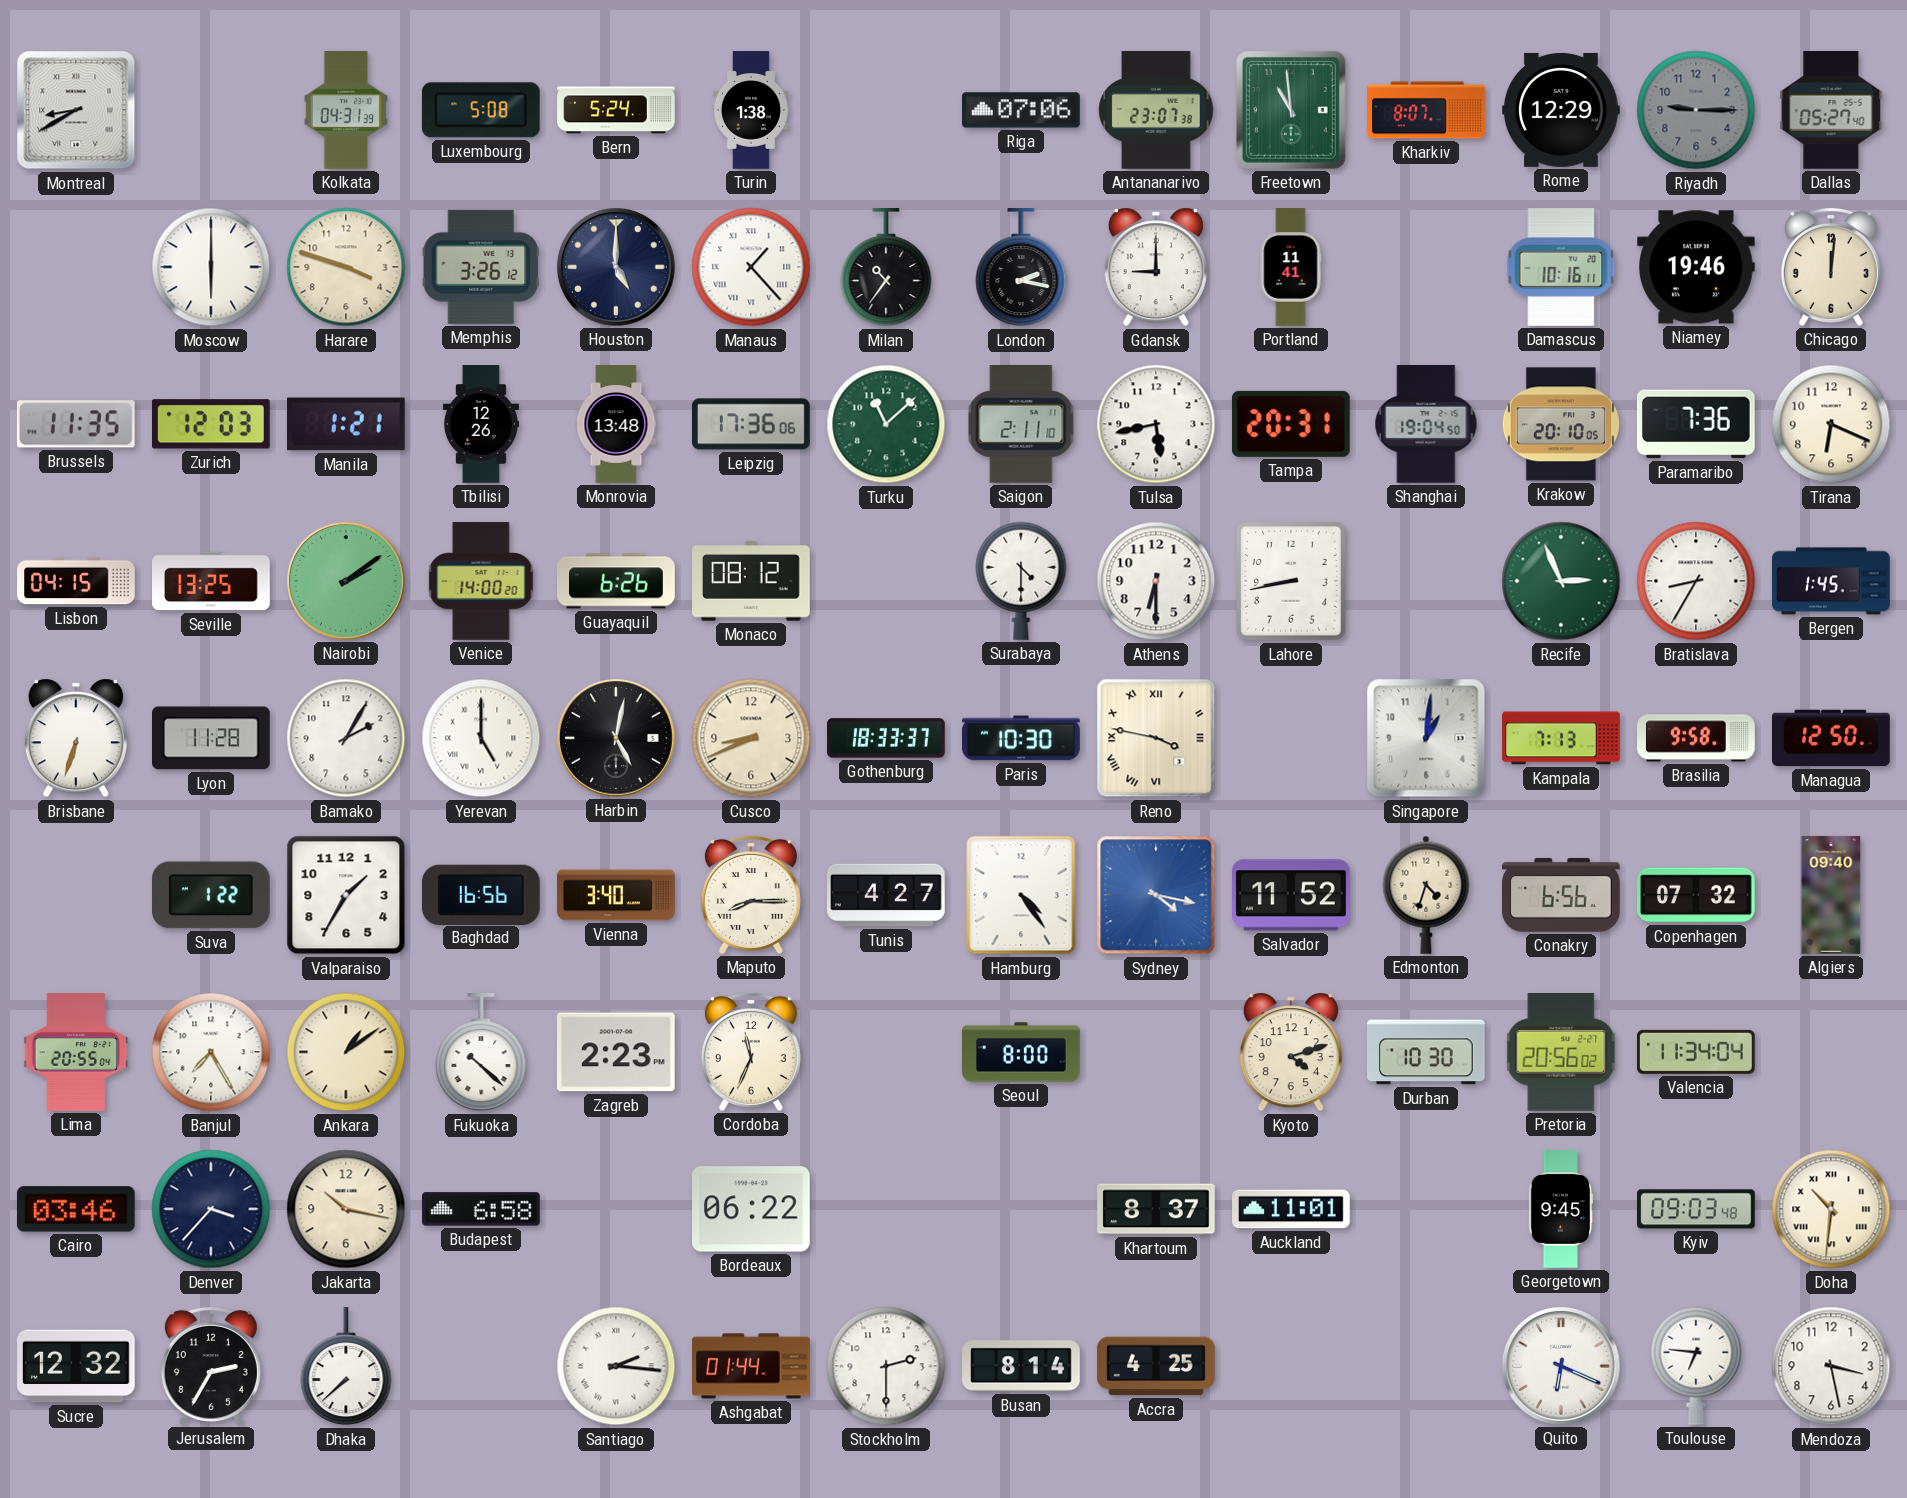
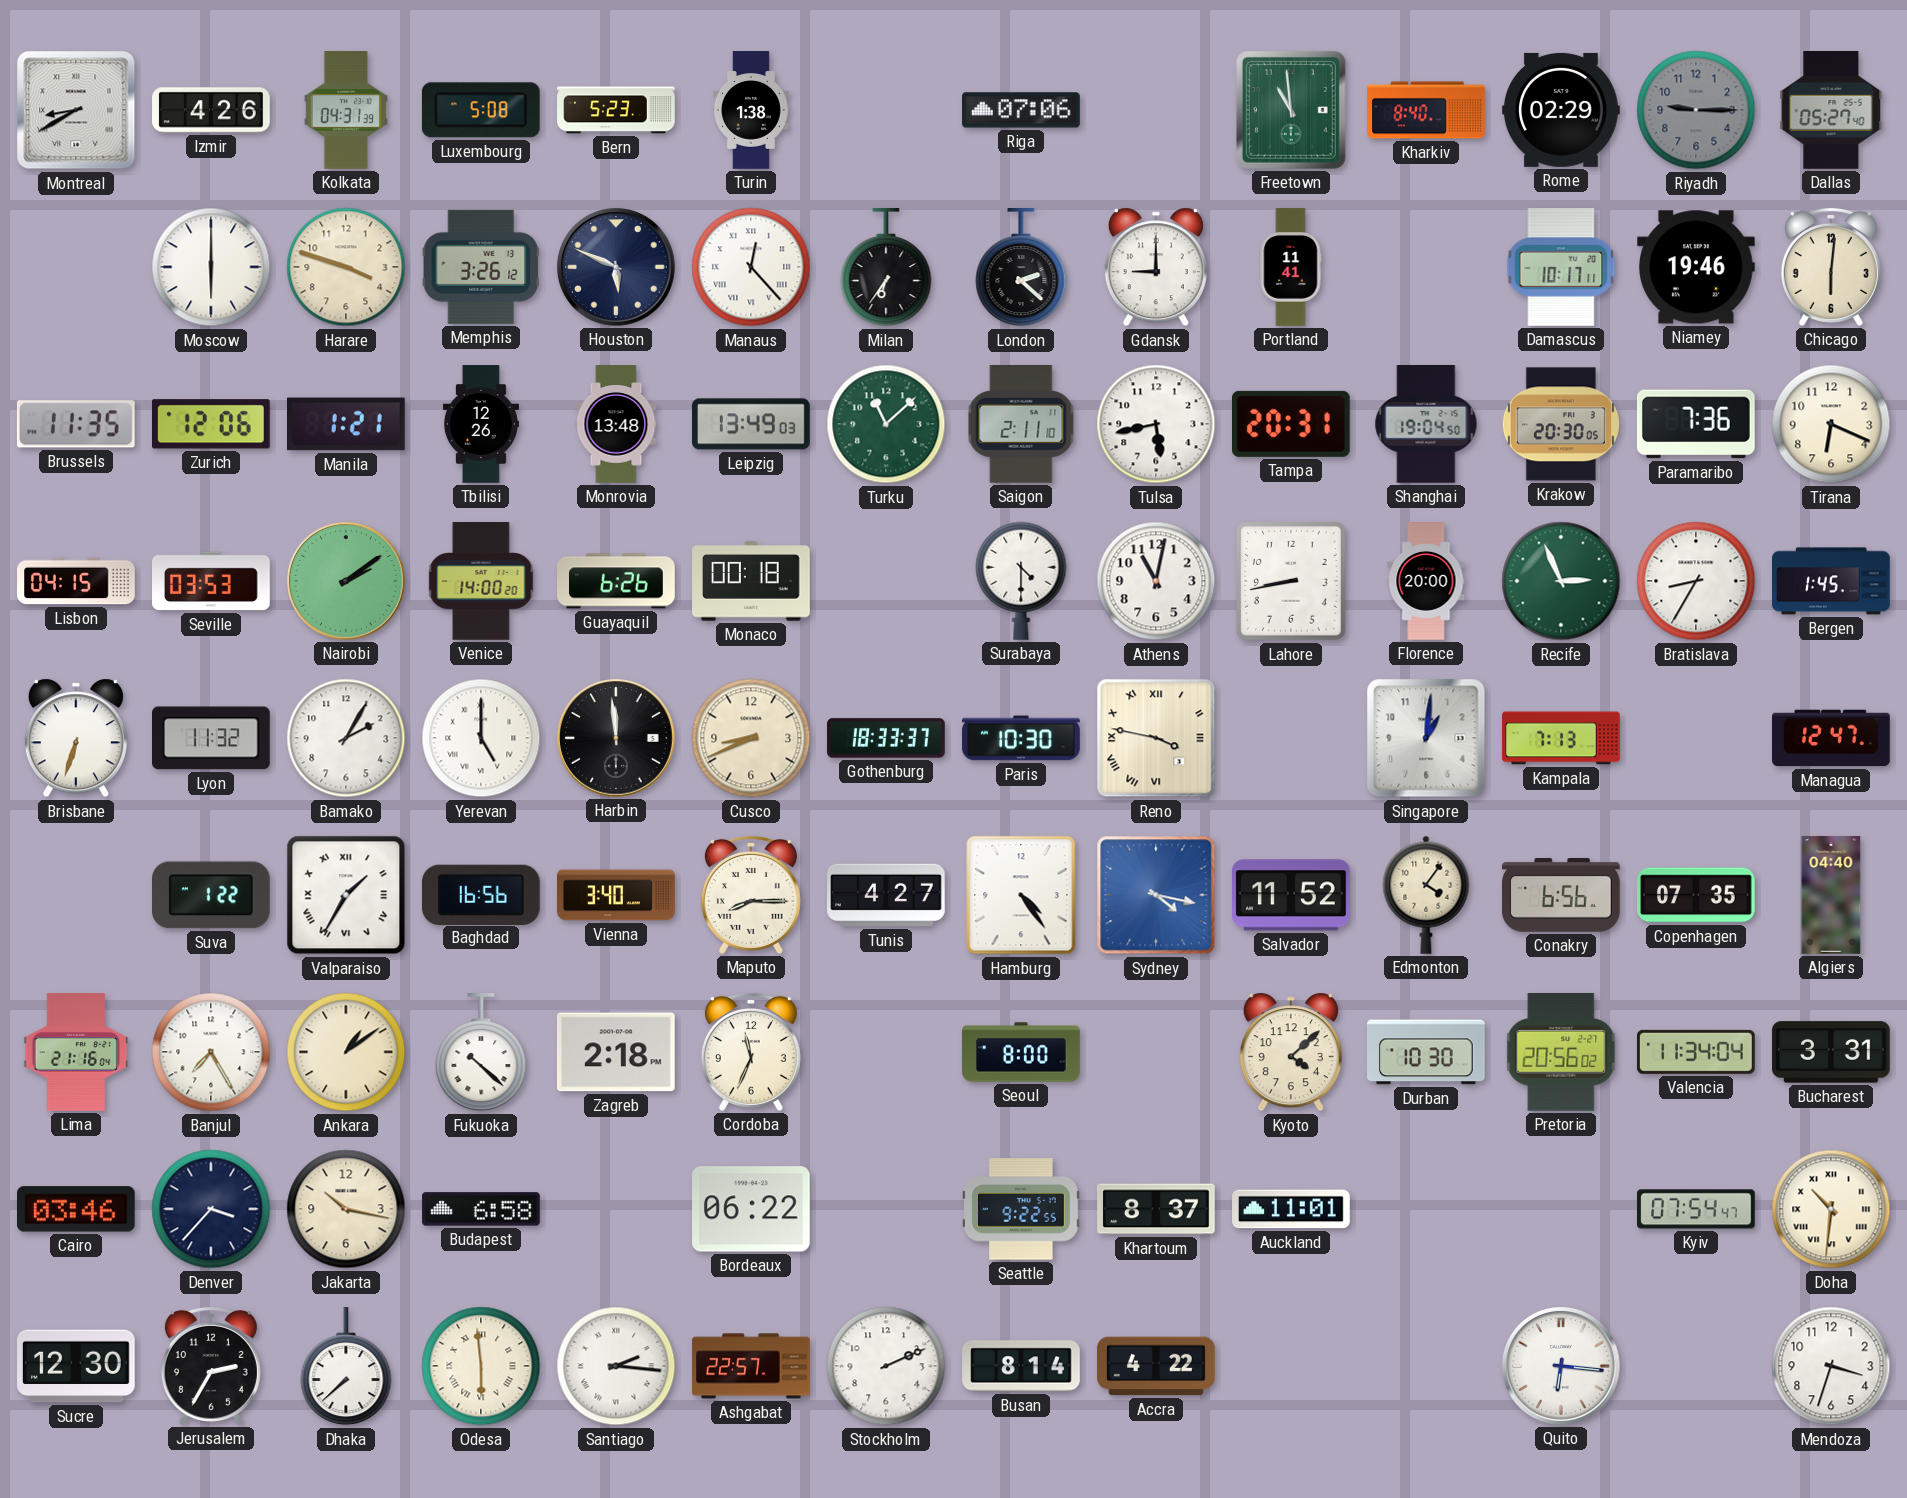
Izmir: none -> 4:26 (211, 110)
Bern: 5:24 -> 5:23 (616, 110)
Antananarivo: 23:07 -> none (1156, 110)
Kharkiv: 8:07 -> 8:40 (1426, 110)
Rome: 12:29 -> 02:29 (1561, 110)
Houston: 5:00 -> 5:49 (616, 267)
Manaus: 1:23 -> 12:23 (751, 267)
Milan: 10:36 -> 6:36 (886, 268)
London: 2:17 -> 2:22 (1021, 268)
Damascus: 10:16 -> 10:17 (1561, 267)
Chicago: 12:01 -> 6:01 (1831, 267)
Zurich: 12:03 -> 12:06 (211, 424)
Leipzig: 17:36 -> 13:49 (752, 424)
Krakow: 20:10 -> 20:30 (1561, 424)
Seville: 13:25 -> 03:53 (211, 581)
Monaco: 08:12 -> 00:18 (751, 581)
Athens: 6:30 -> 11:02 (1156, 581)
Florence: none -> 20:00 (1426, 581)
Lyon: 11:28 -> 11:32 (212, 738)
Harbin: 5:02 -> 11:59 (616, 738)
Brasilia: 9:58 -> none (1696, 738)
Managua: 12:50 -> 12:47 (1831, 738)
Valparaiso numerals: Arabic -> Roman (346, 895)
Edmonton: 4:33 -> 4:06 (1426, 895)
Copenhagen: 07:32 -> 07:35 (1697, 895)
Algiers: 09:40 -> 04:40 (1831, 895)
Lima: 20:55 -> 21:16 (76, 1052)
Zagreb: 2:23 -> 2:18 (616, 1052)
Kyoto: 4:12 -> 4:08 (1291, 1052)
Bucharest: none -> 3:31 (1832, 1052)
Seattle: none -> 9:22 (1022, 1209)
Georgetown: 9:45 -> none (1561, 1209)
Kyiv: 09:03 -> 07:54 (1696, 1209)
Sucre: 12:32 -> 12:30 (77, 1366)
Odesa: none -> 5:59 (481, 1366)
Ashgabat: 01:44 -> 22:57 (751, 1366)
Stockholm: 2:30 -> 2:11 (886, 1366)
Accra: 4:25 -> 4:22 (1156, 1366)
Quito: 6:19 -> 6:16 (1561, 1366)
Toulouse: 6:46 -> none (1696, 1366)
Mendoza: 3:28 -> 3:33 (1831, 1366)
